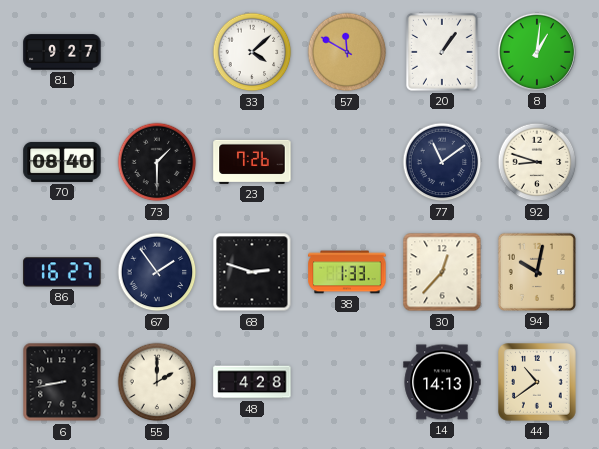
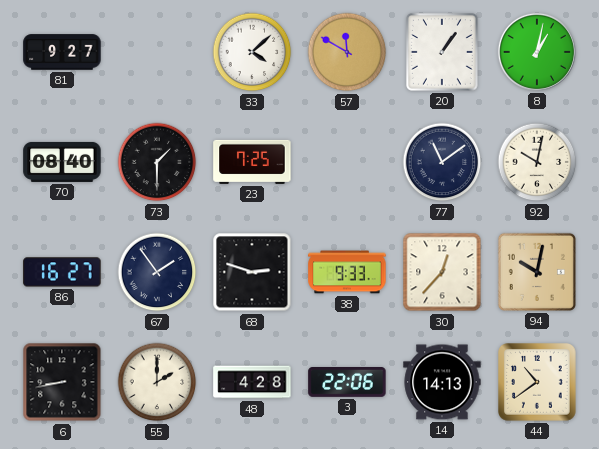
8: 1:01 -> 1:02 (537, 52)
23: 7:26 -> 7:25 (252, 162)
92: 8:48 -> 10:02 (537, 162)
38: 1:33 -> 9:33 (347, 272)
3: none -> 22:06 (347, 383)
